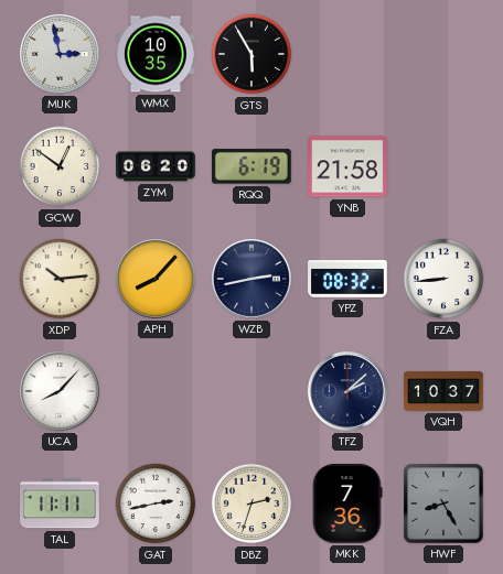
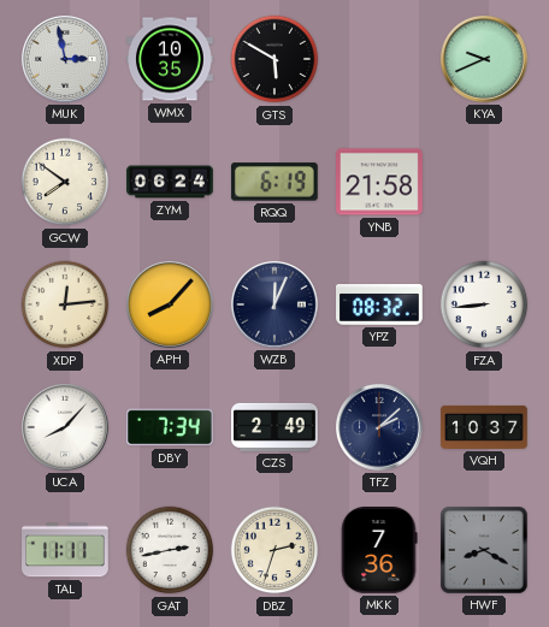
GTS: 5:55 -> 5:50 (274, 59)
KYA: none -> 9:41 (484, 59)
GCW: 12:51 -> 7:51 (65, 182)
ZYM: 06:20 -> 06:24 (170, 182)
XDP: 10:14 -> 12:14 (65, 304)
WZB: 2:43 -> 12:04 (274, 304)
DBY: none -> 7:34 (170, 427)
CZS: none -> 2:49 (276, 427)
HWF: 8:25 -> 8:20 (485, 551)
